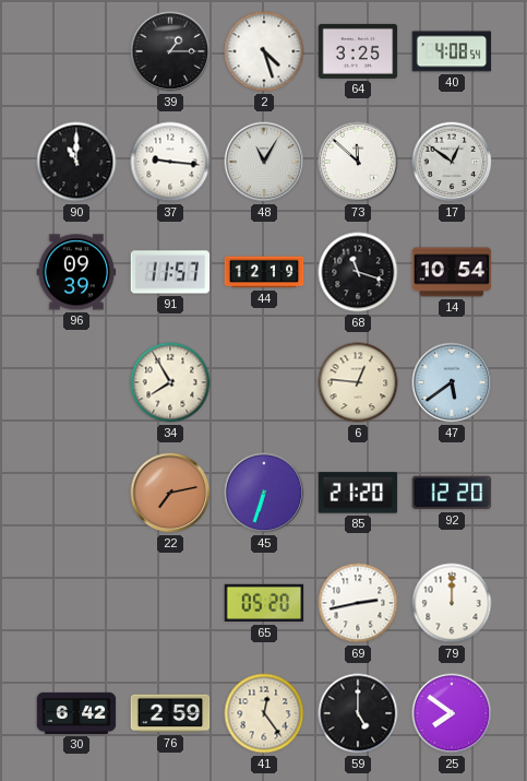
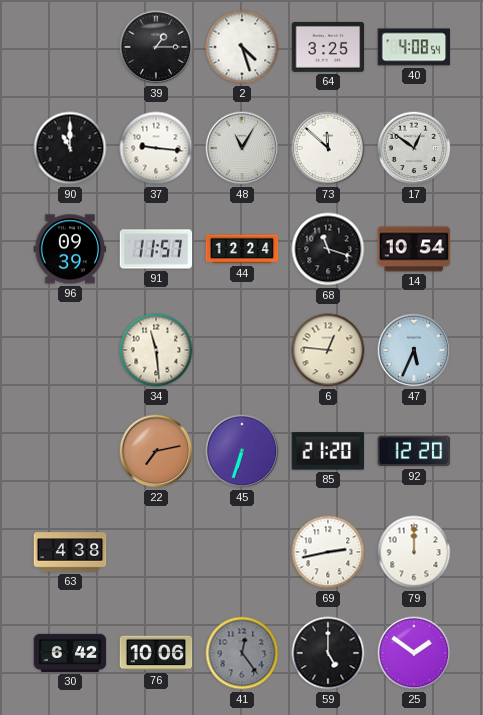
44: 12:19 -> 12:24 (242, 249)
34: 7:55 -> 11:29 (156, 350)
47: 5:39 -> 5:34 (414, 350)
63: none -> 4:38 (70, 552)
65: 05:20 -> none (264, 603)
76: 2:59 -> 10:06 (156, 653)
41 dial: cream -> grey (242, 653)
25: 7:51 -> 1:51 (414, 653)
